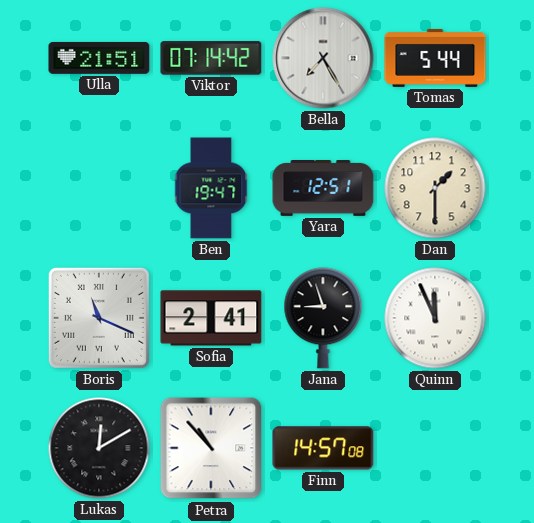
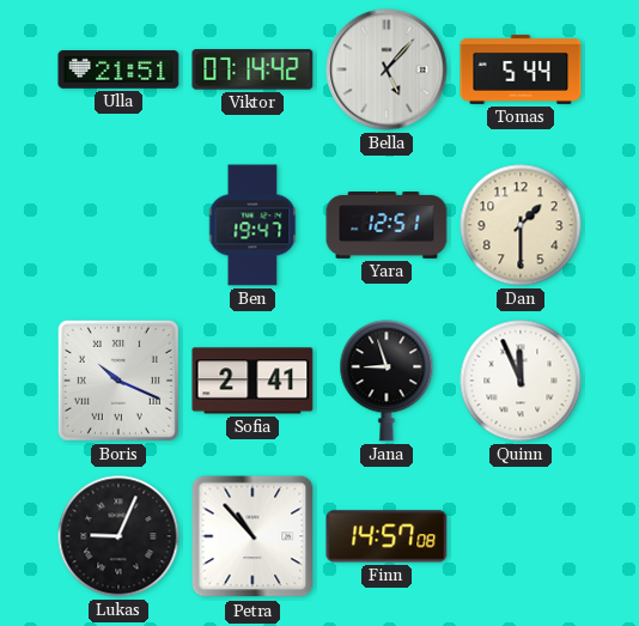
Bella: 7:25 -> 5:07 (387, 69)
Boris: 11:19 -> 10:19 (118, 381)
Lukas: 12:10 -> 9:04 (118, 536)
